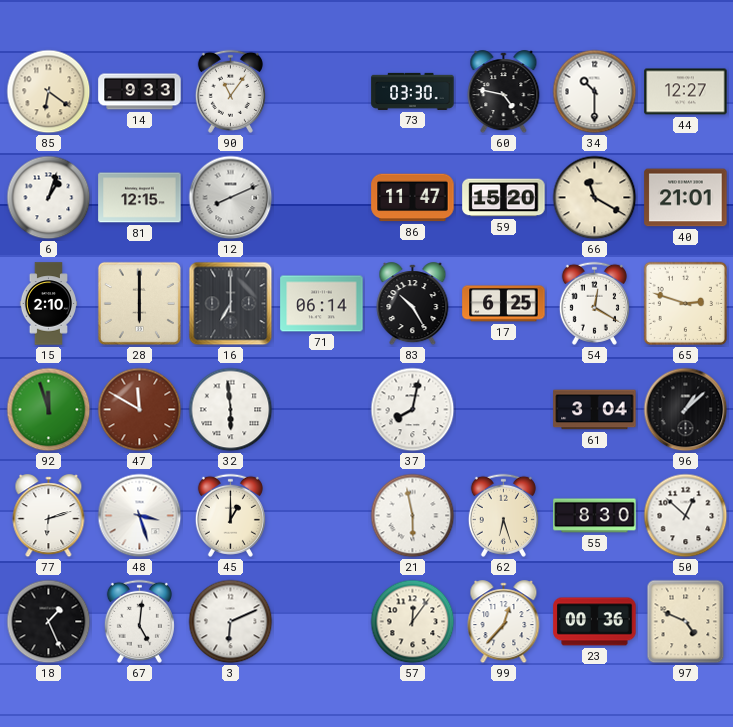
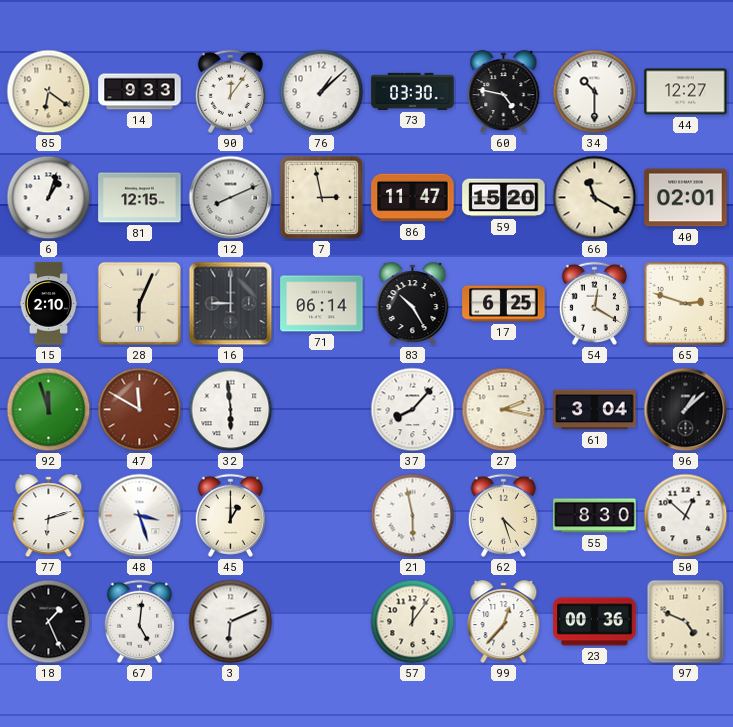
90: 11:06 -> 12:06 (230, 91)
76: none -> 1:08 (322, 92)
7: none -> 2:58 (322, 198)
40: 21:01 -> 02:01 (686, 198)
28: 6:00 -> 6:04 (139, 303)
16: 7:00 -> 9:00 (231, 304)
37: 8:02 -> 8:07 (413, 410)
27: none -> 2:17 (504, 410)
62: 6:27 -> 4:27 (503, 515)
